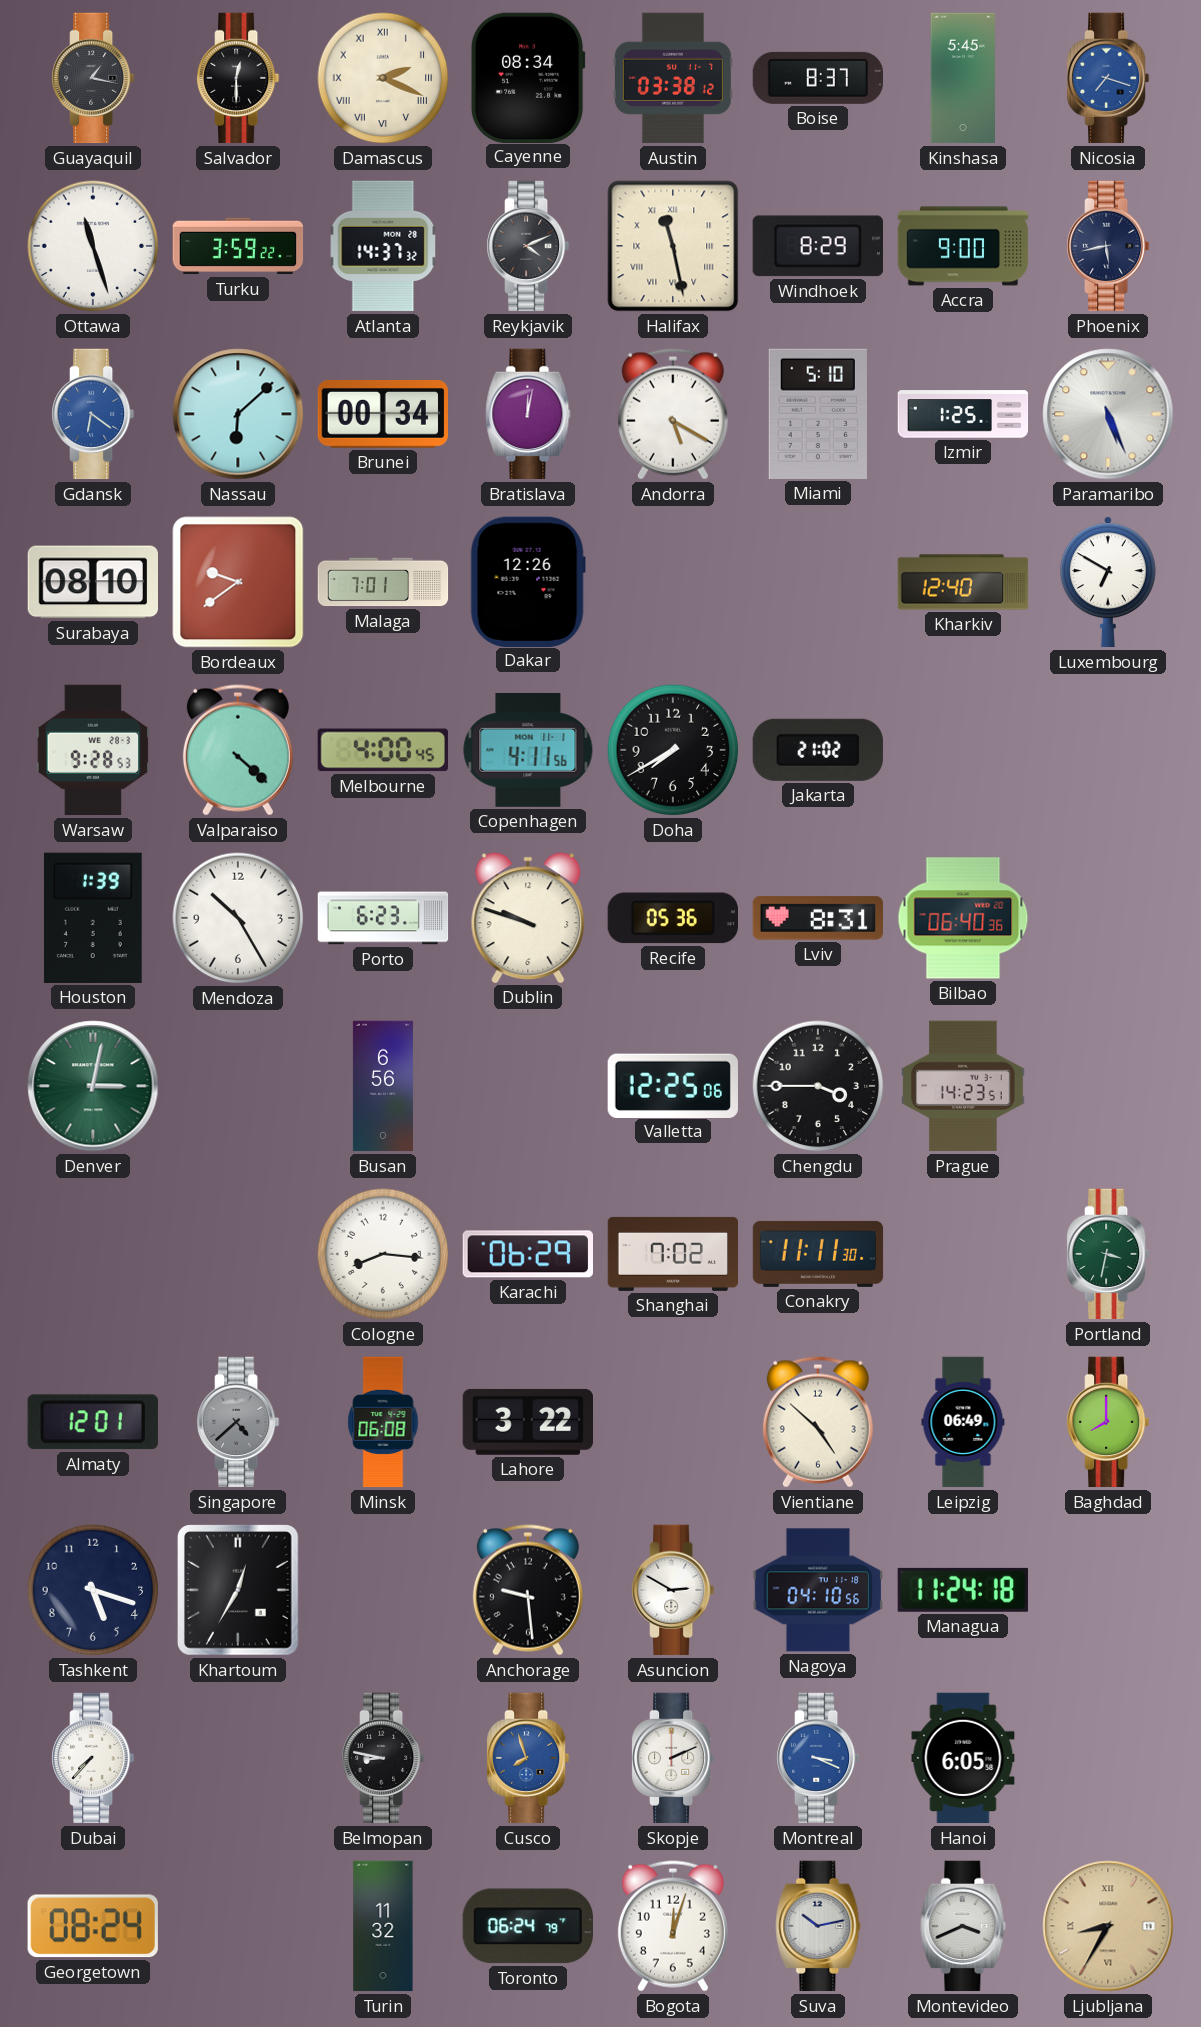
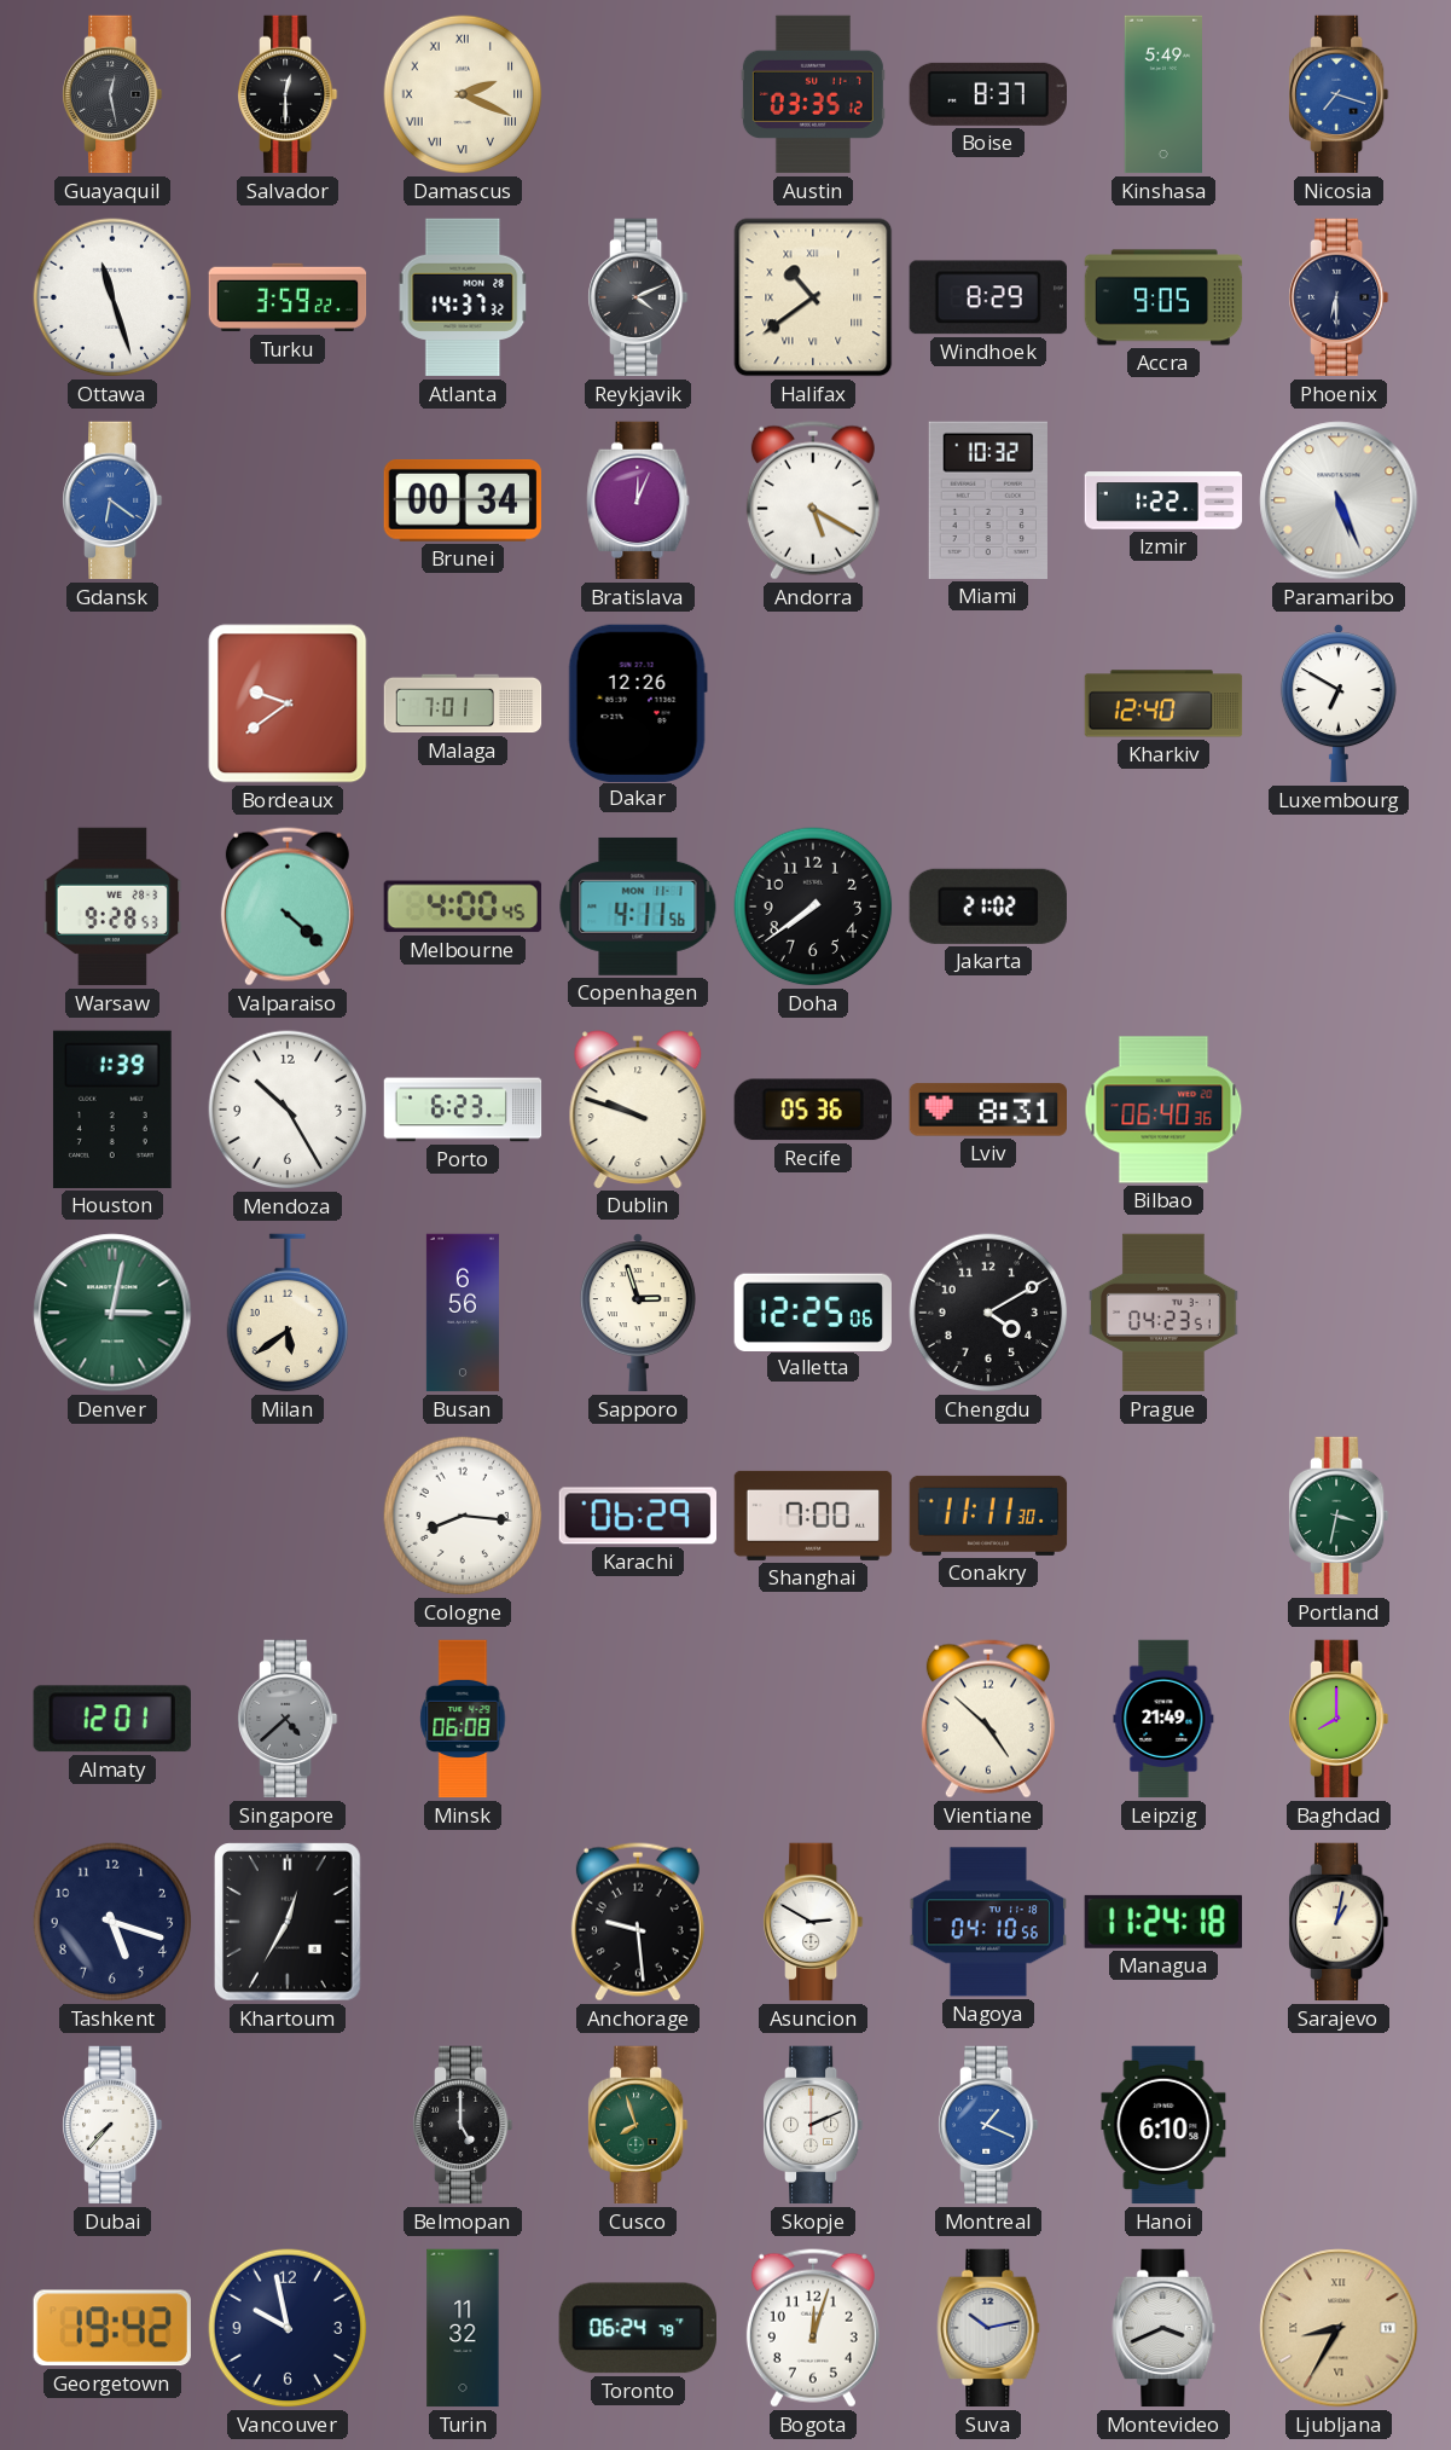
Guayaquil: 1:17 -> 12:28 (114, 94)
Cayenne: 08:34 -> none (528, 77)
Austin: 03:38 -> 03:35 (813, 94)
Kinshasa: 5:45 -> 5:49 (1162, 94)
Halifax: 11:28 -> 10:39 (813, 297)
Accra: 9:00 -> 9:05 (1163, 297)
Phoenix: 5:43 -> 6:30 (1340, 297)
Nassau: 6:08 -> none (238, 414)
Bratislava: 12:02 -> 12:04 (638, 500)
Miami: 5:10 -> 10:32 (988, 500)
Izmir: 1:25 -> 1:22 (1163, 500)
Surabaya: 08:10 -> none (92, 582)
Doha: 7:40 -> 7:39 (813, 907)
Milan: none -> 5:39 (288, 1313)
Sapporo: none -> 2:57 (638, 1313)
Chengdu: 3:45 -> 4:10 (988, 1313)
Prague: 14:23 -> 04:23 (1163, 1313)
Shanghai: 7:02 -> 7:00 (813, 1516)
Lahore: 3:22 -> none (527, 1422)
Leipzig: 06:49 -> 21:49 (1163, 1719)
Sarajevo: none -> 1:02 (1340, 1922)
Belmopan: 8:47 -> 5:00 (464, 2125)
Cusco dial: blue -> green (639, 2125)
Montreal: 3:19 -> 1:19 (989, 2125)
Hanoi: 6:05 -> 6:10 (1163, 2125)
Georgetown: 08:24 -> 19:42 (112, 2328)
Vancouver: none -> 9:58 (288, 2328)
